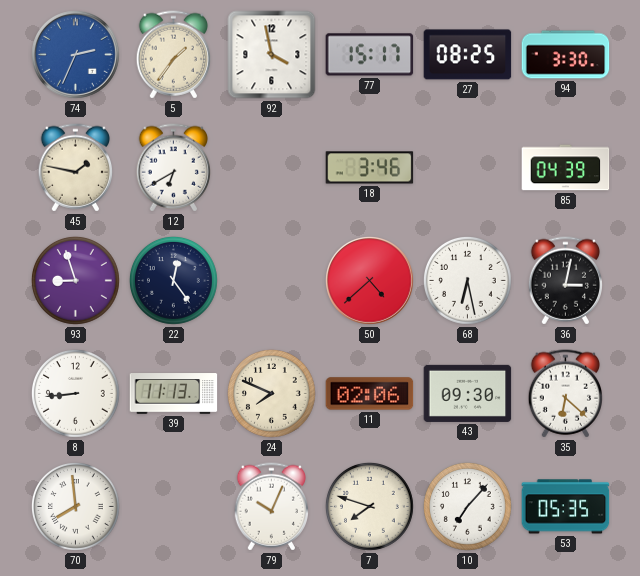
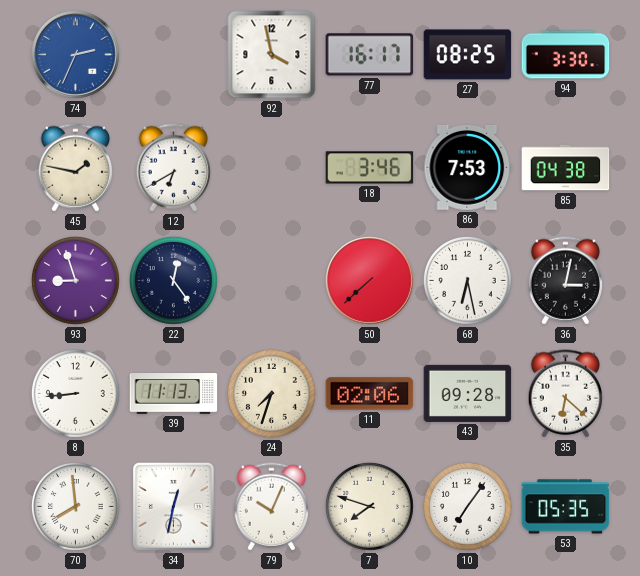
5: 1:36 -> none (173, 55)
77: 15:17 -> 16:17 (370, 55)
86: none -> 7:53 (468, 168)
85: 04:39 -> 04:38 (566, 168)
50: 4:38 -> 7:38 (370, 281)
24: 7:49 -> 7:33 (272, 394)
43: 09:30 -> 09:28 (468, 393)
34: none -> 12:32 (173, 507)
10: 7:07 -> 7:06 (468, 507)
